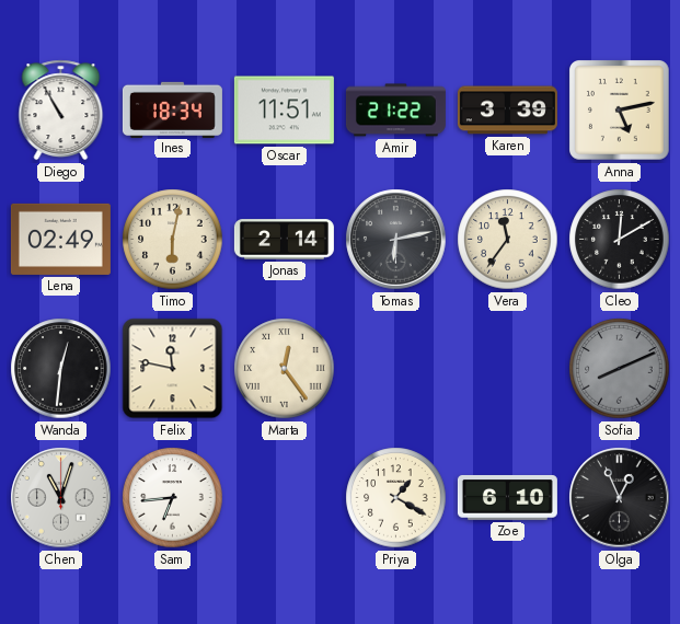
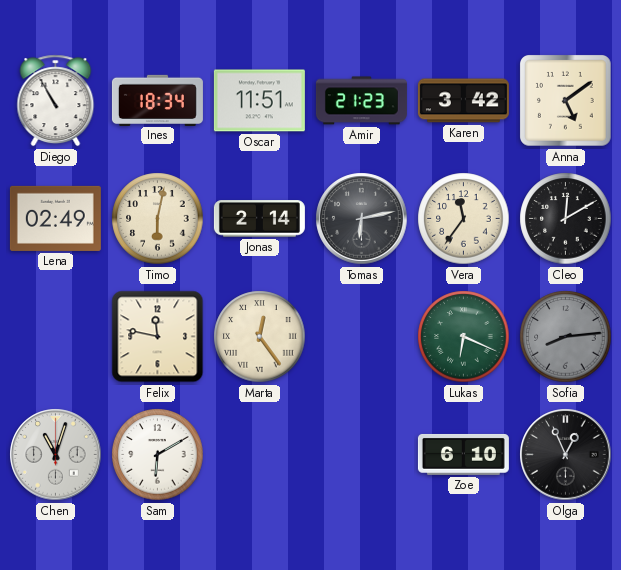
Amir: 21:22 -> 21:23 (361, 101)
Karen: 3:39 -> 3:42 (463, 101)
Anna: 5:13 -> 5:09 (566, 101)
Wanda: 12:31 -> none (61, 369)
Lukas: none -> 6:19 (464, 337)
Sofia: 8:11 -> 8:14 (566, 337)
Sam: 6:44 -> 6:10 (158, 455)
Priya: 1:20 -> none (396, 498)
